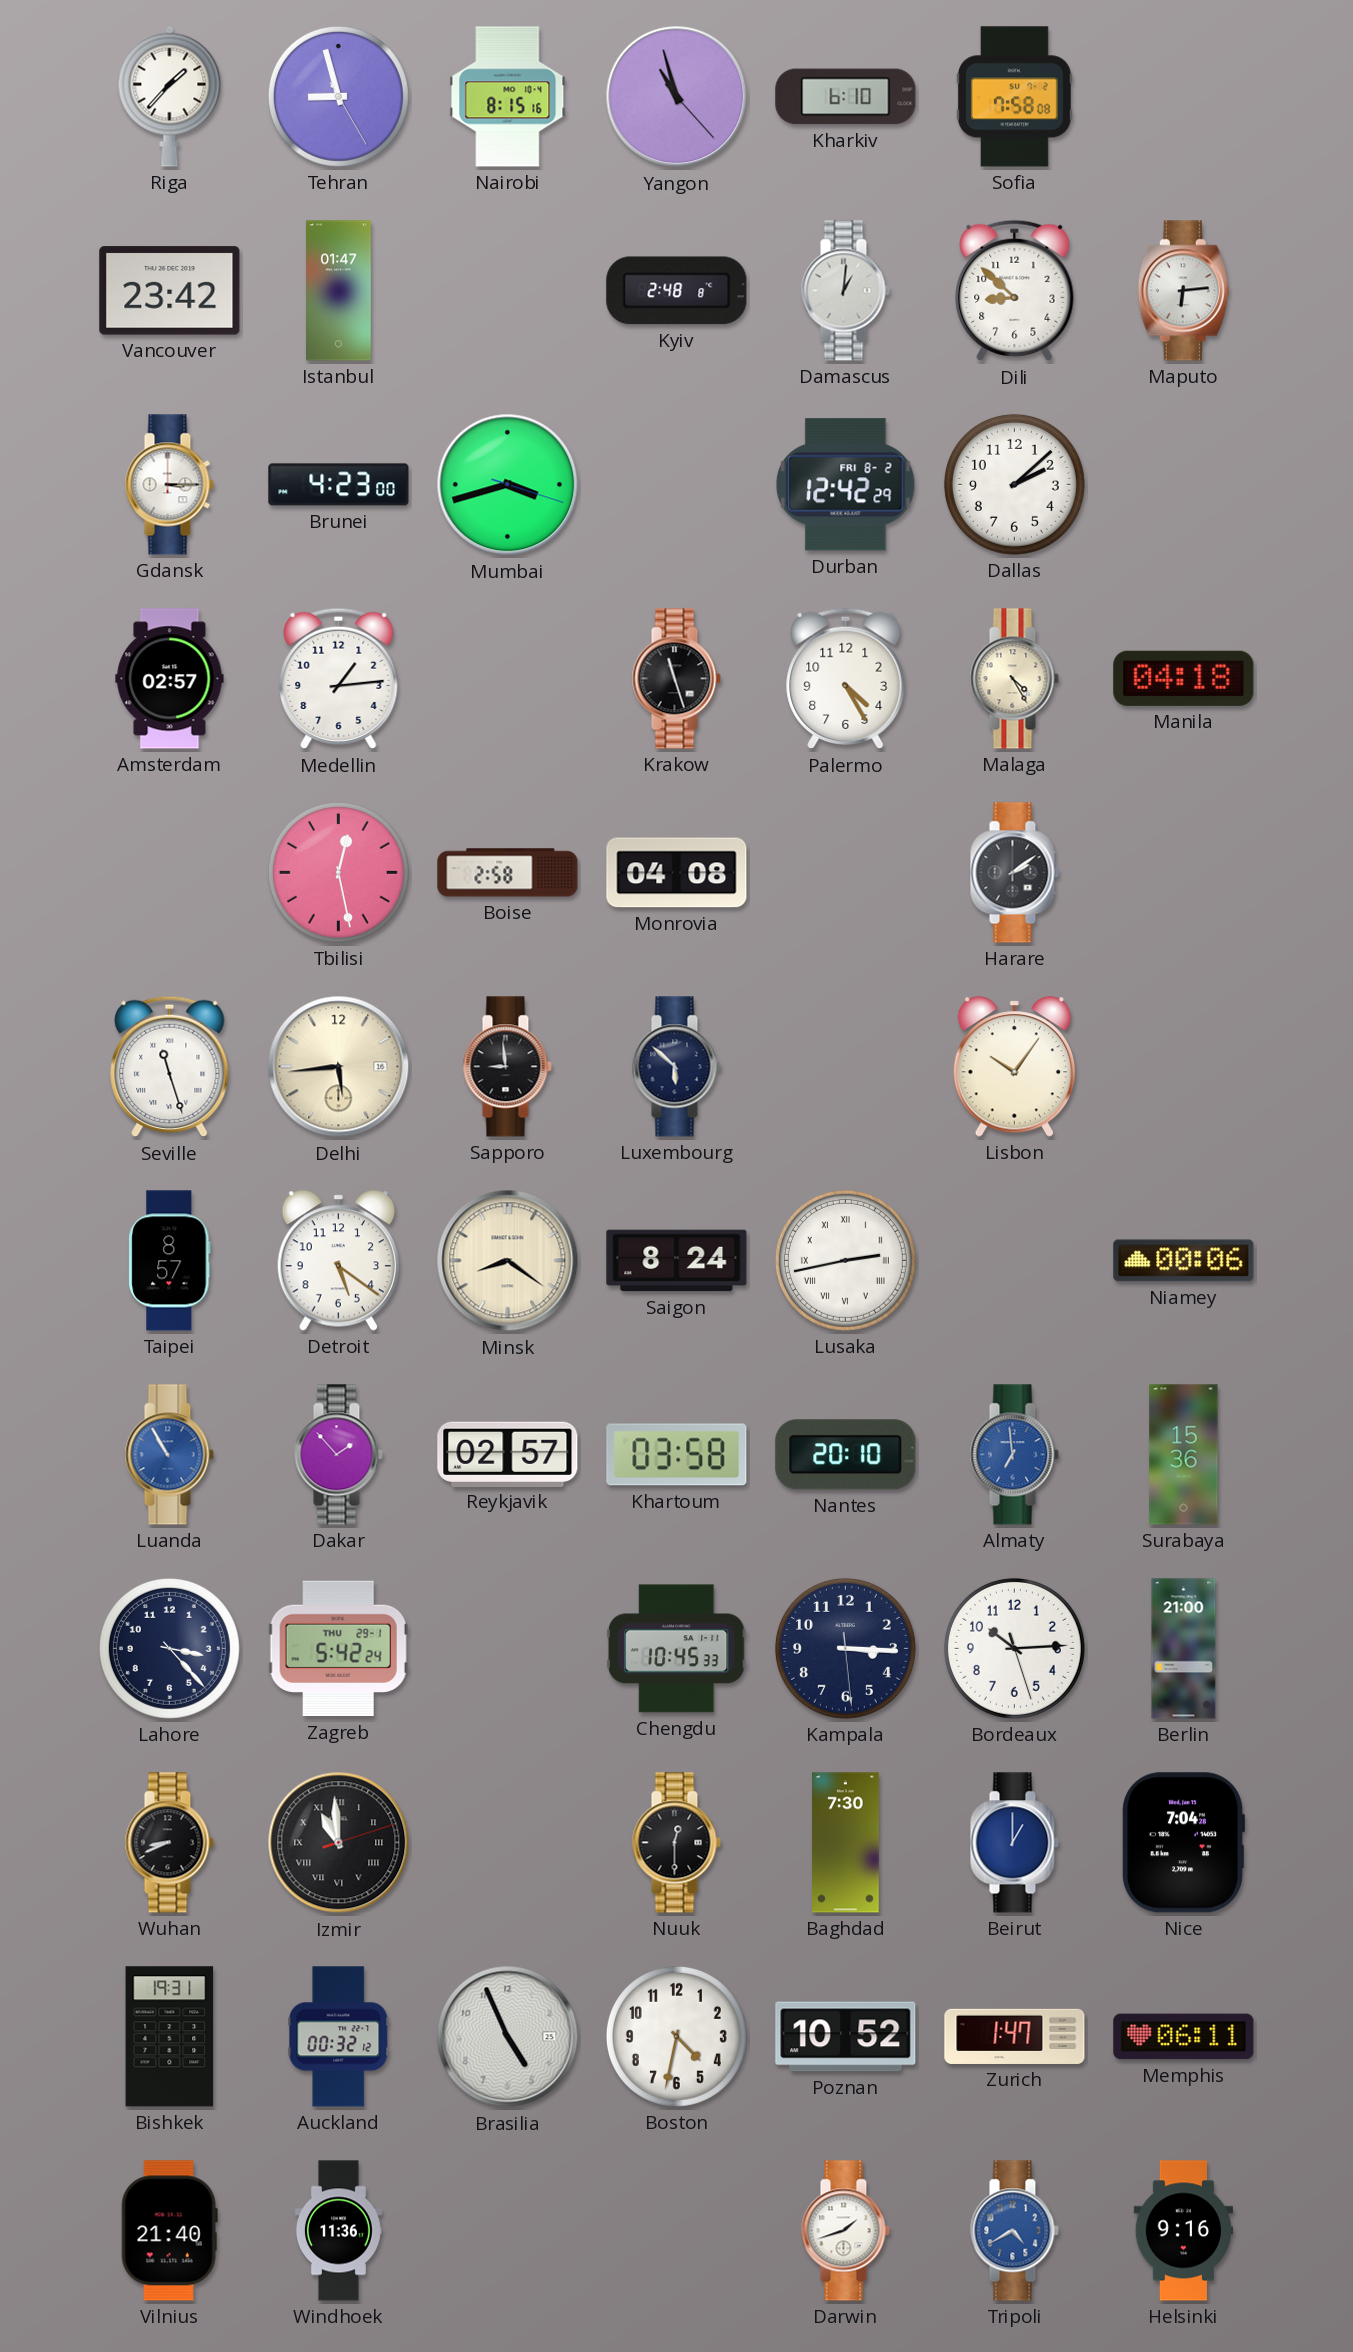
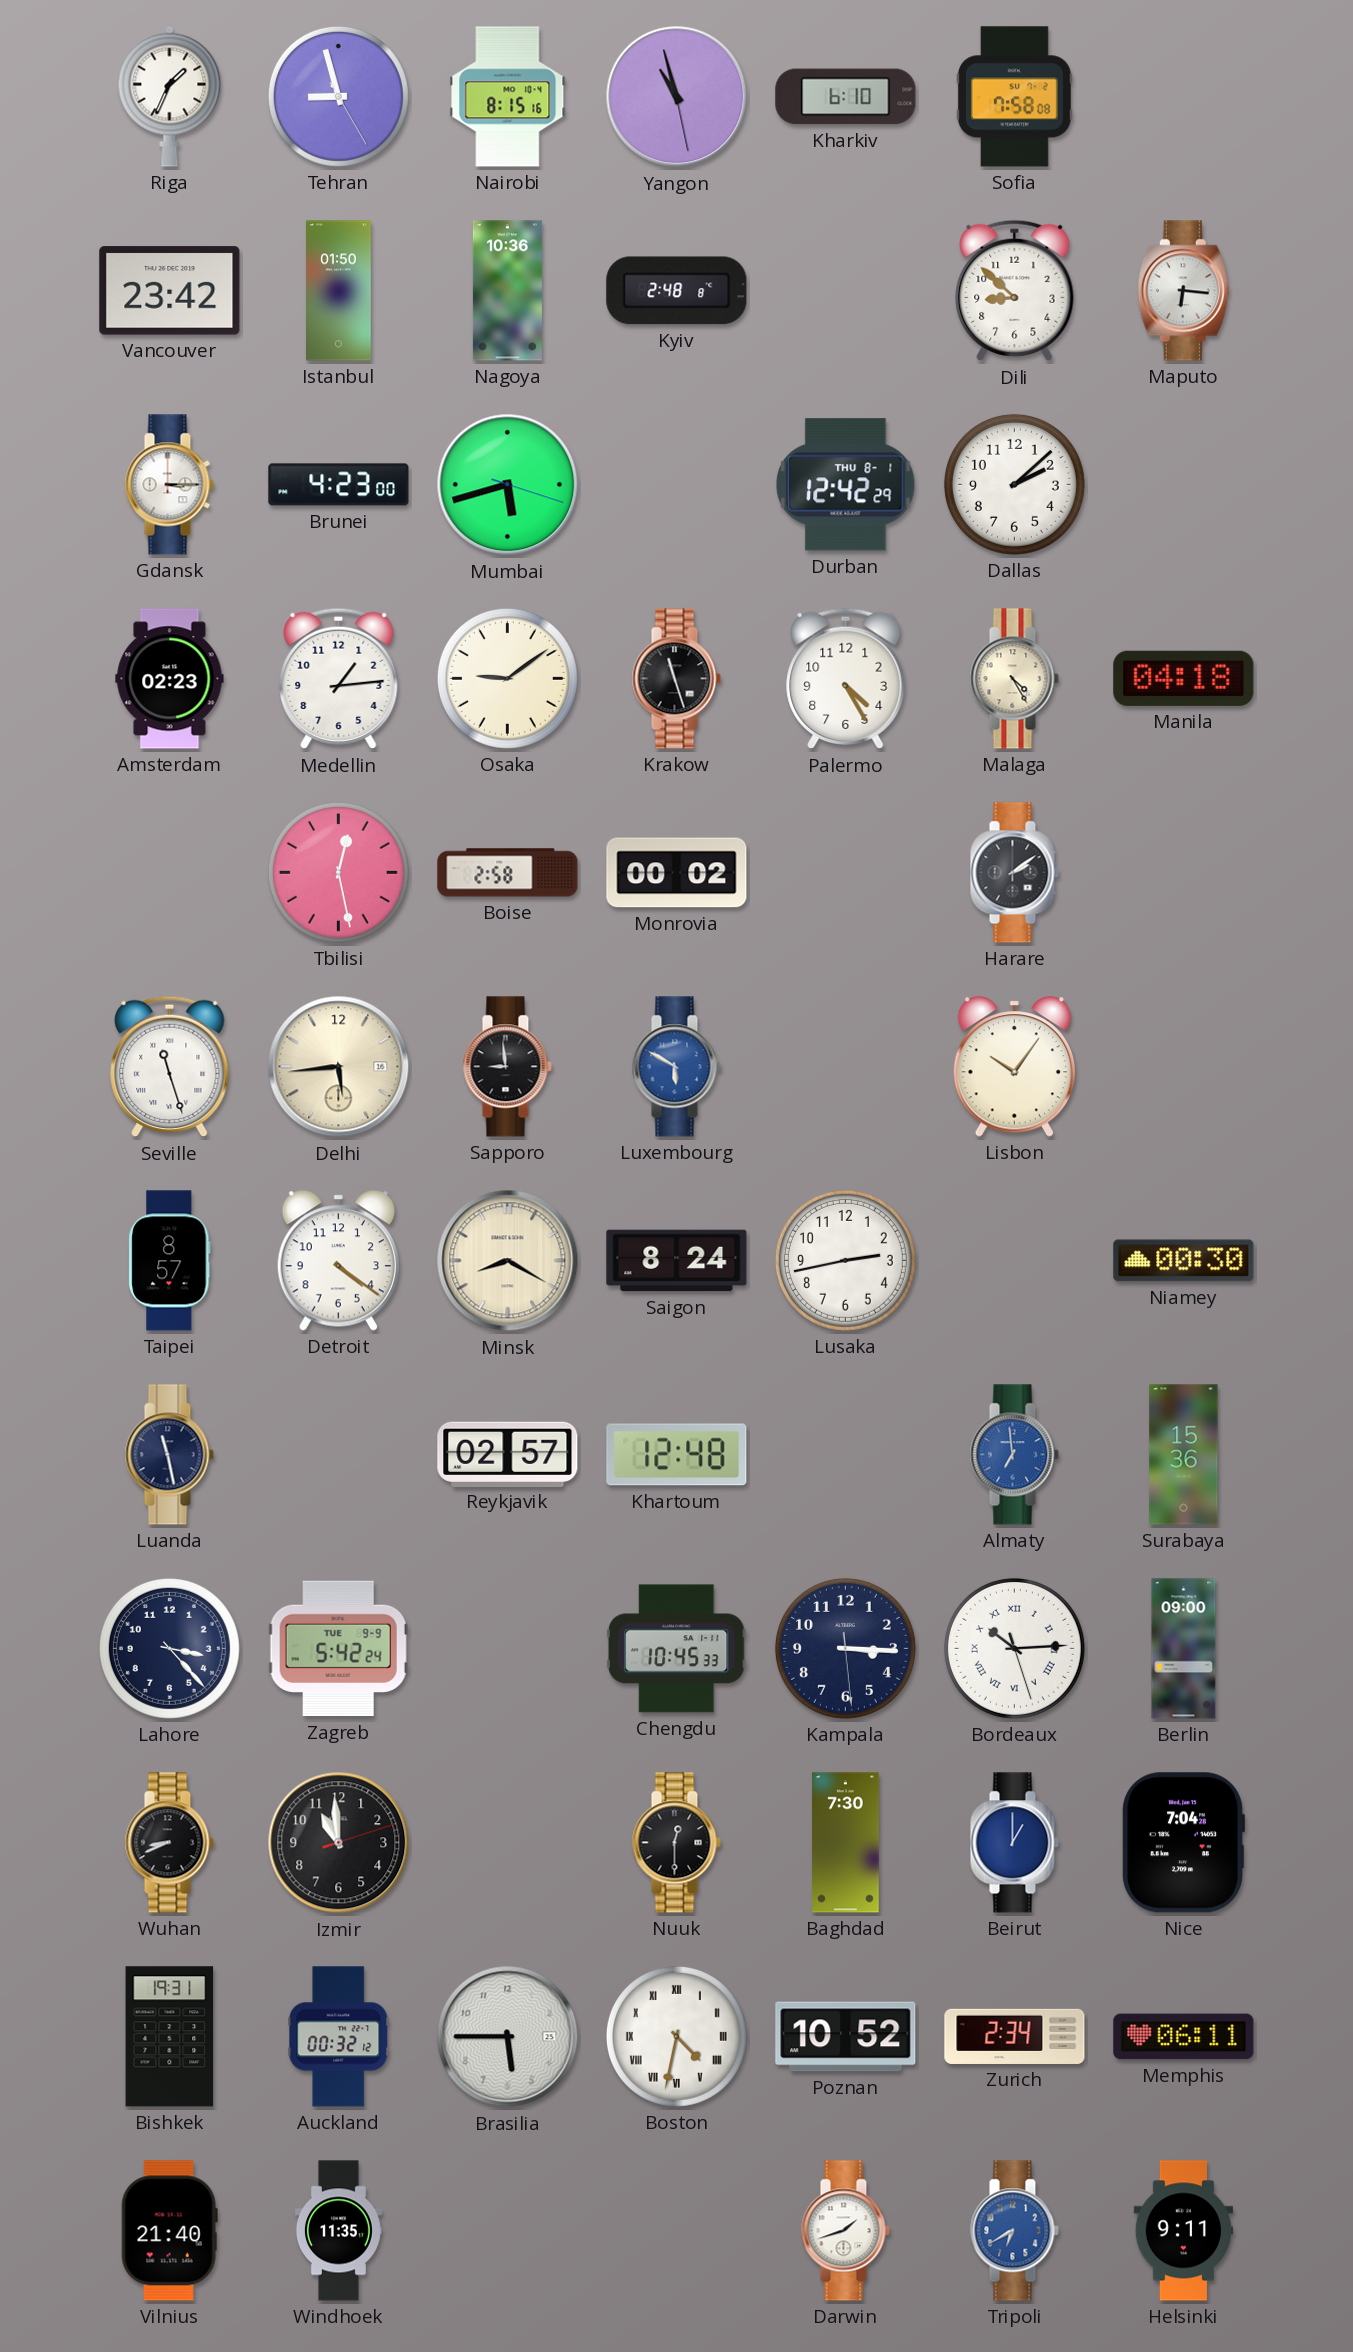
Riga: 1:37 -> 1:34 (170, 96)
Yangon: 10:57:23 -> 10:57:28 (677, 97)
Istanbul: 01:47 -> 01:50 (339, 291)
Nagoya: none -> 10:36 (507, 291)
Damascus: 1:01 -> none (845, 291)
Maputo: 6:14 -> 6:16 (1183, 291)
Mumbai: 3:42 -> 5:42 (508, 485)
Durban date: FRI 8-2 -> THU 8-1 (846, 485)
Amsterdam: 02:57 -> 02:23 (170, 679)
Osaka: none -> 9:09 (507, 678)
Monrovia: 04:08 -> 00:02 (677, 873)
Luxembourg: 5:52 -> 5:50 (676, 1067)
Luxembourg dial: navy -> blue (676, 1067)
Detroit: 5:21 -> 4:21 (338, 1261)
Minsk: 8:21 -> 8:20 (508, 1261)
Lusaka numerals: Roman -> Arabic (845, 1260)
Niamey: 00:06 -> 00:30 (1184, 1261)
Luanda: 10:55 -> 11:28 (169, 1455)
Luanda dial: blue -> navy (169, 1455)
Dakar: 1:53 -> none (338, 1455)
Khartoum: 03:58 -> 12:48 (677, 1455)
Nantes: 20:10 -> none (846, 1455)
Zagreb date: THU 29-1 -> TUE 9-9 (338, 1649)
Bordeaux numerals: Arabic -> Roman (1014, 1648)
Berlin: 21:00 -> 09:00 (1184, 1649)
Izmir numerals: Roman -> Arabic (339, 1843)
Brasilia: 4:56 -> 5:45 (508, 2037)
Boston numerals: Arabic -> Roman (676, 2036)
Zurich: 1:47 -> 2:34 (1015, 2036)
Windhoek: 11:36 -> 11:35 (338, 2231)
Tripoli: 4:40 -> 6:40 (1014, 2231)
Helsinki: 9:16 -> 9:11 (1183, 2231)
